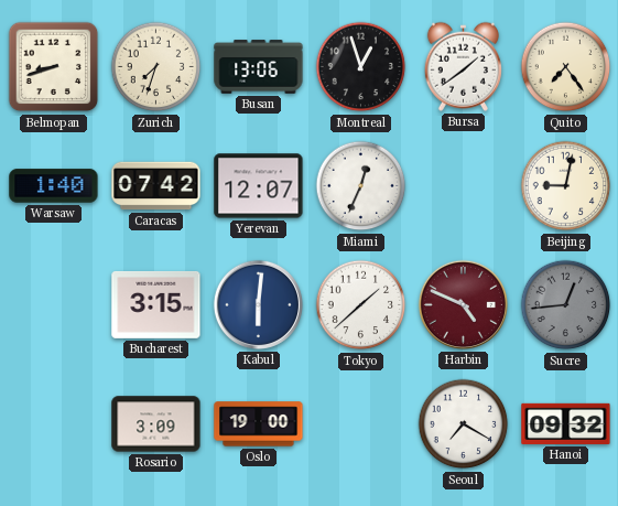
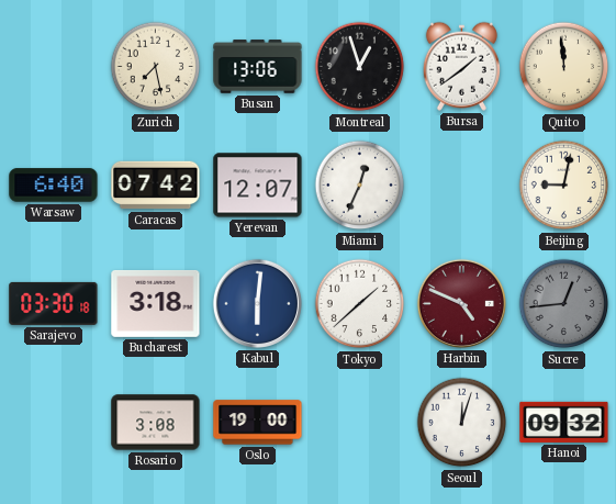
Belmopan: 8:42 -> none (54, 67)
Zurich: 7:33 -> 7:28 (156, 67)
Quito: 7:24 -> 11:59 (564, 67)
Warsaw: 1:40 -> 6:40 (54, 186)
Sarajevo: none -> 03:30 (54, 303)
Bucharest: 3:15 -> 3:18 (156, 303)
Rosario: 3:09 -> 3:08 (156, 423)
Seoul: 7:20 -> 12:03 (462, 423)
